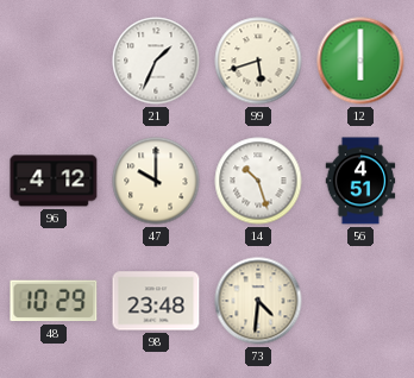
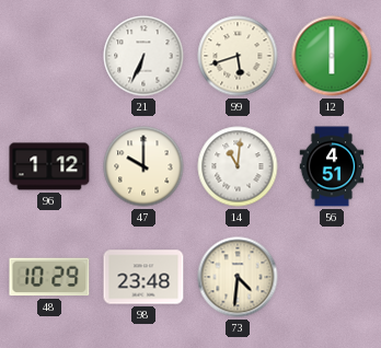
21: 1:34 -> 6:34 (143, 56)
96: 4:12 -> 1:12 (49, 166)
14: 10:27 -> 11:01 (238, 166)
